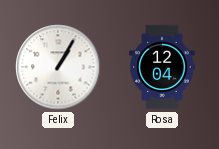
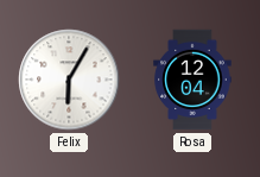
Felix: 1:05 -> 6:05 (69, 80)
